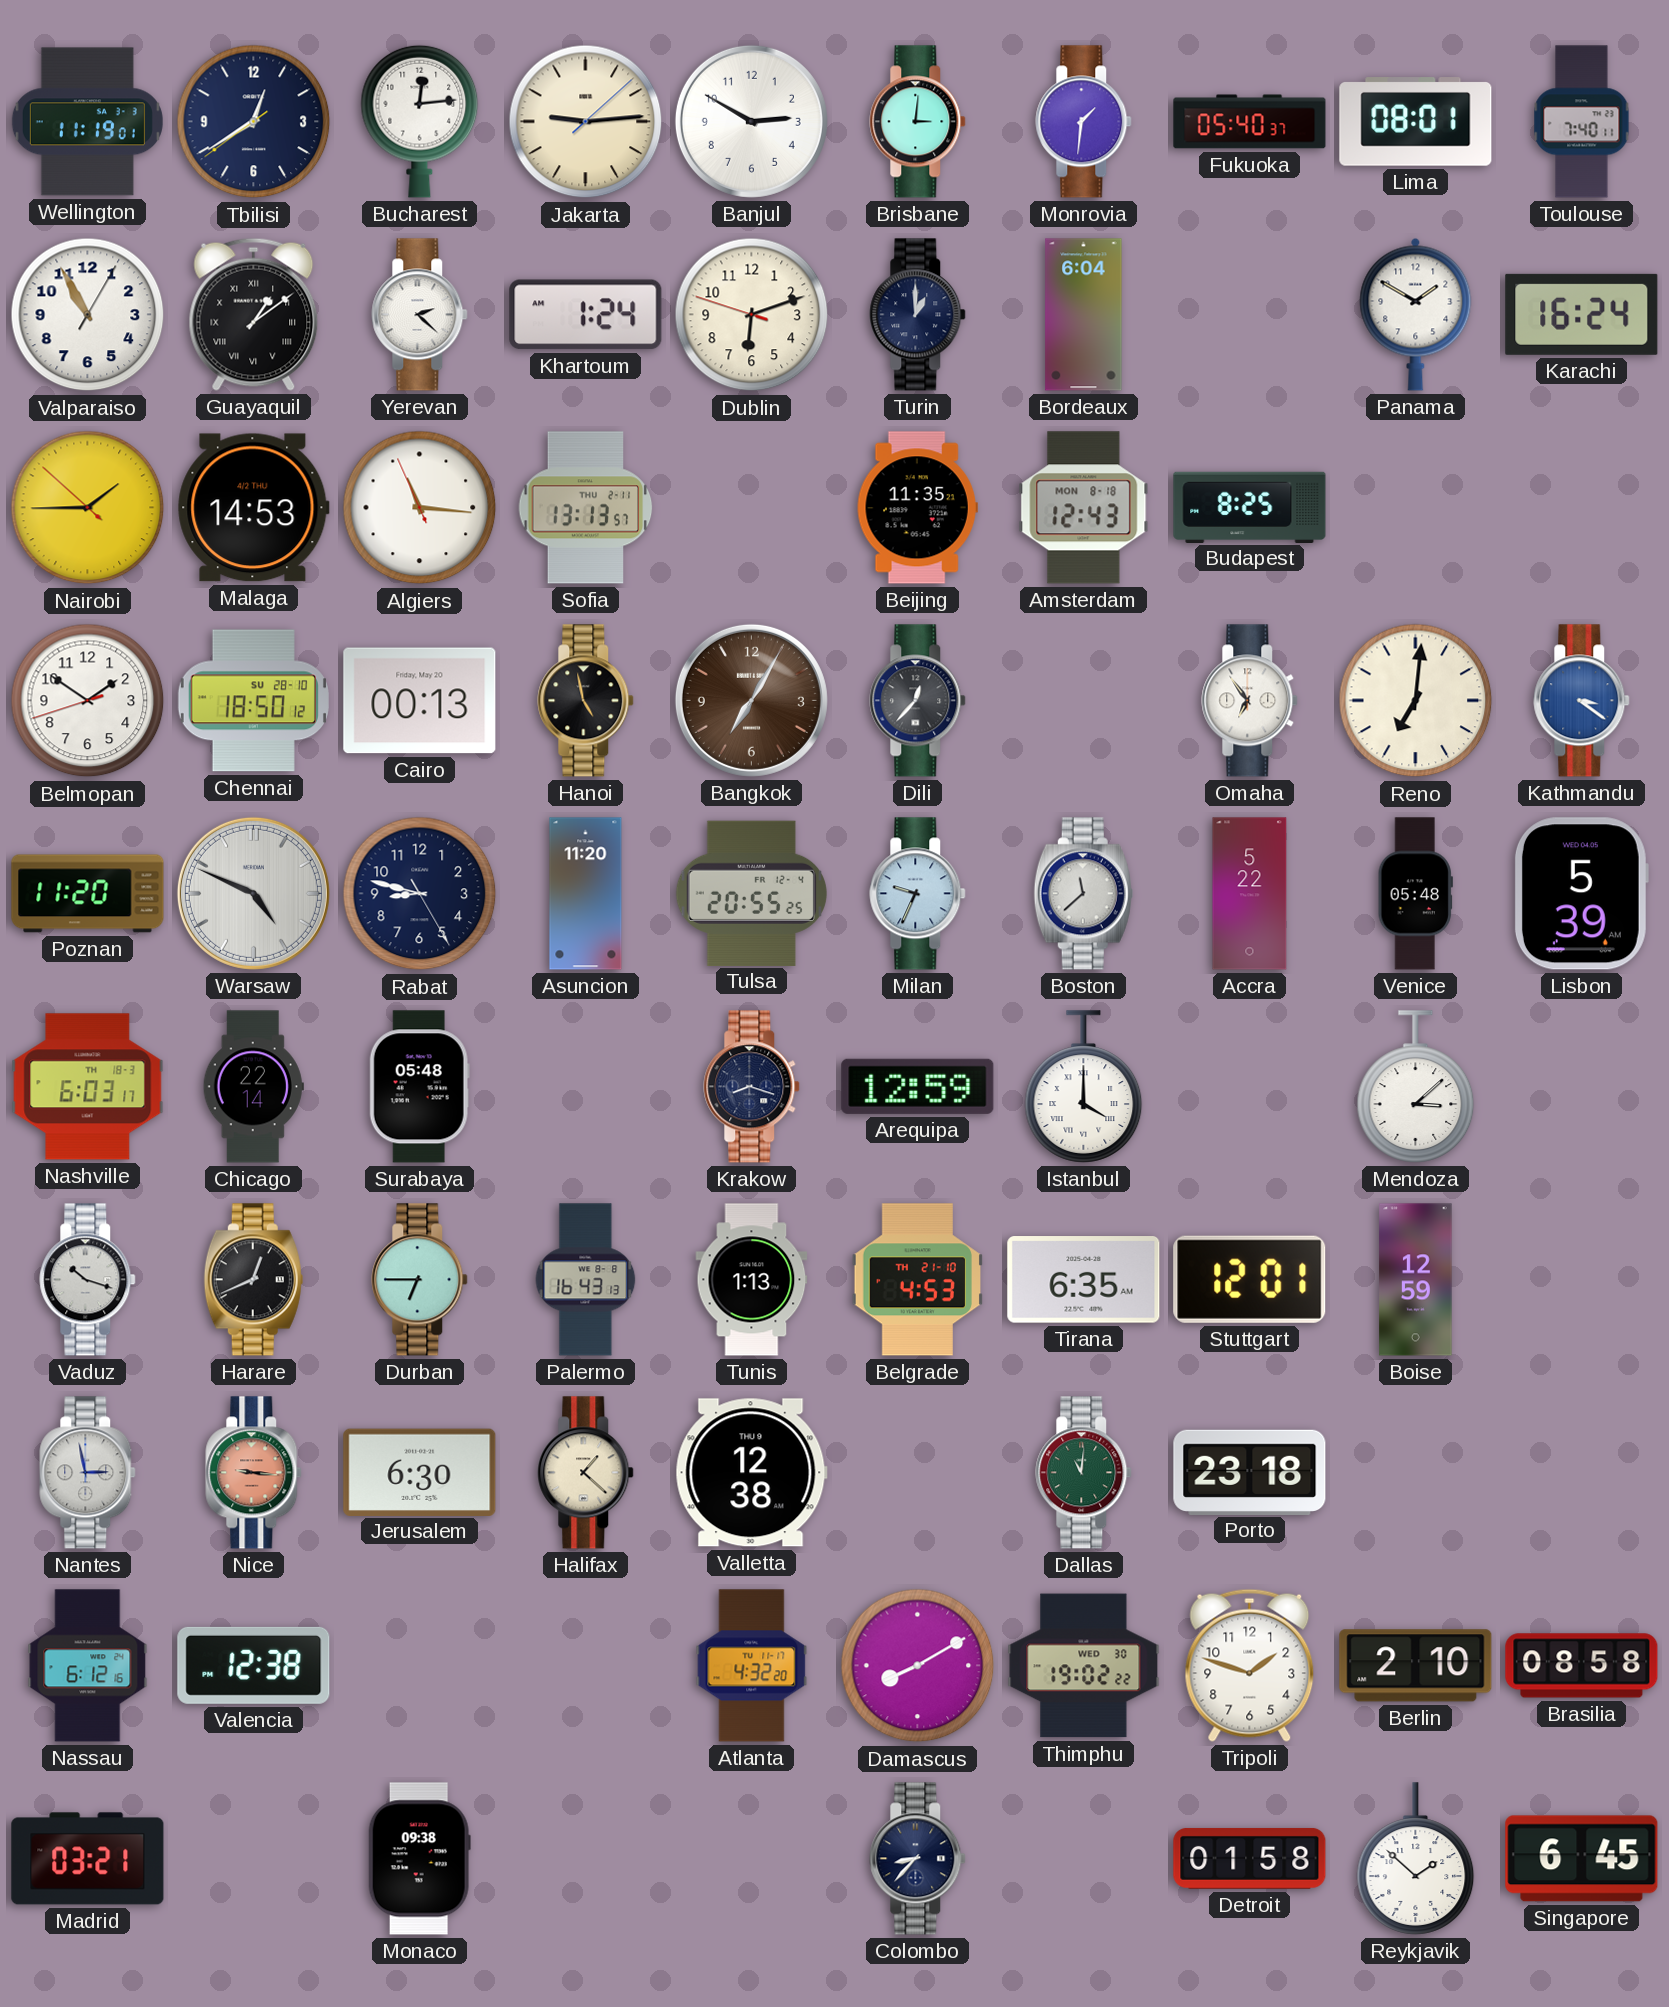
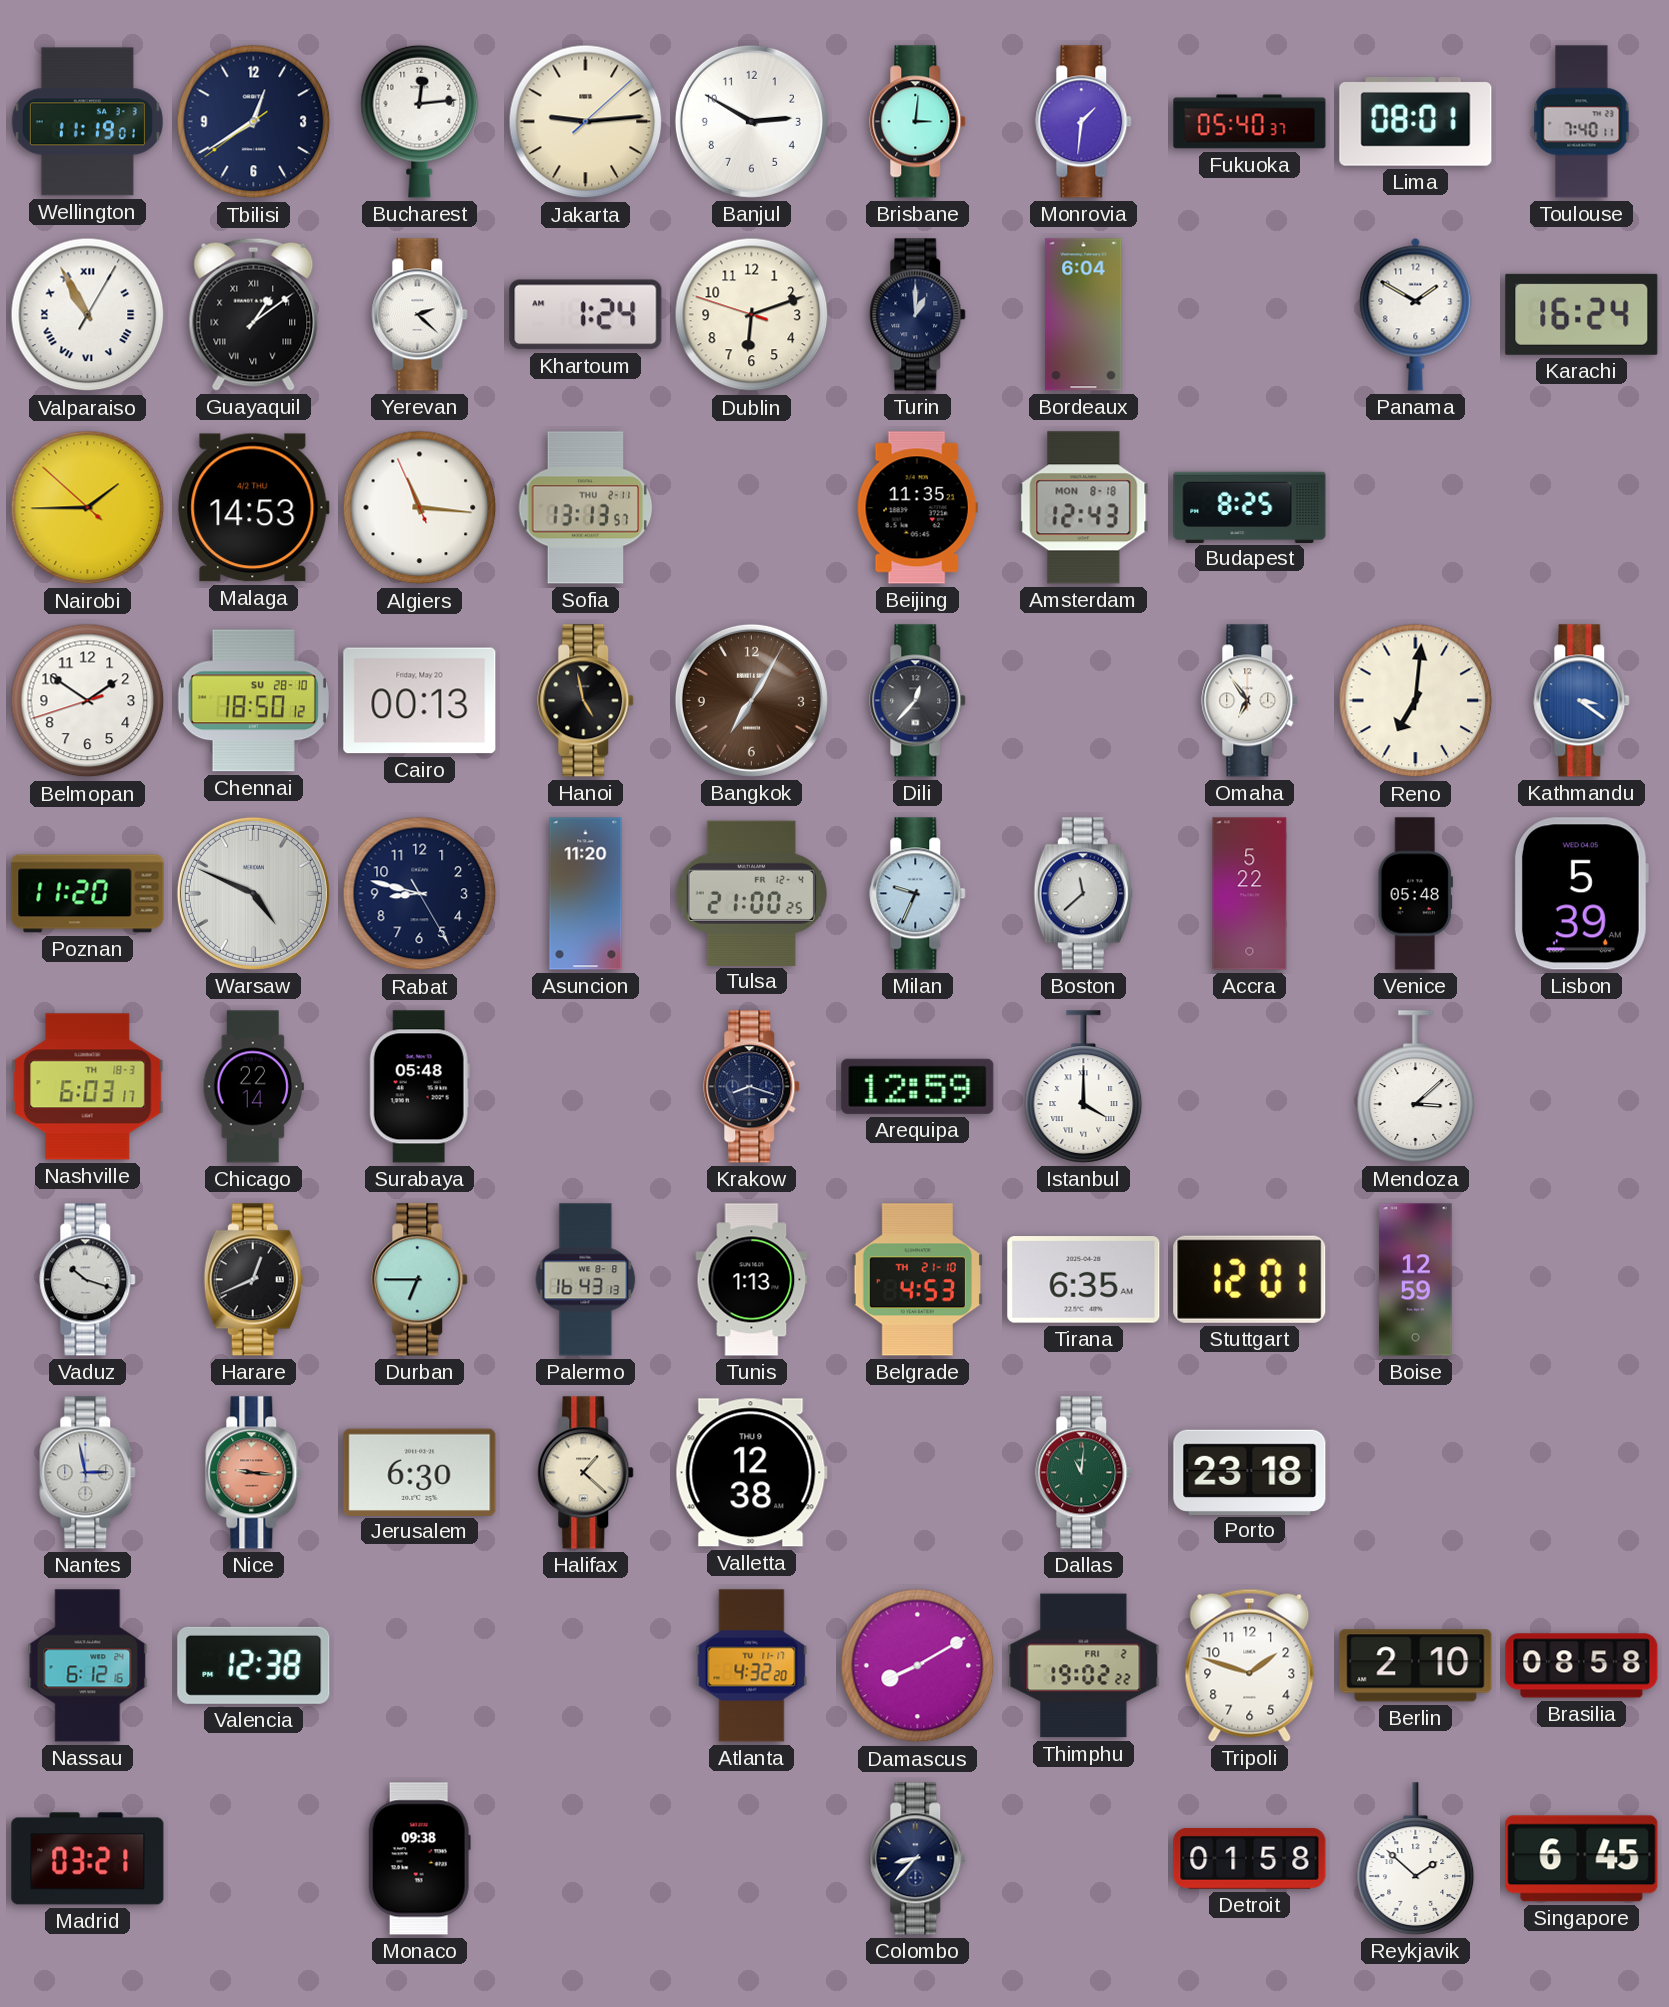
Valparaiso numerals: Arabic -> Roman (88, 315)
Tulsa: 20:55 -> 21:00 (751, 893)
Thimphu date: WED 30 -> FRI 2 (1084, 1666)
